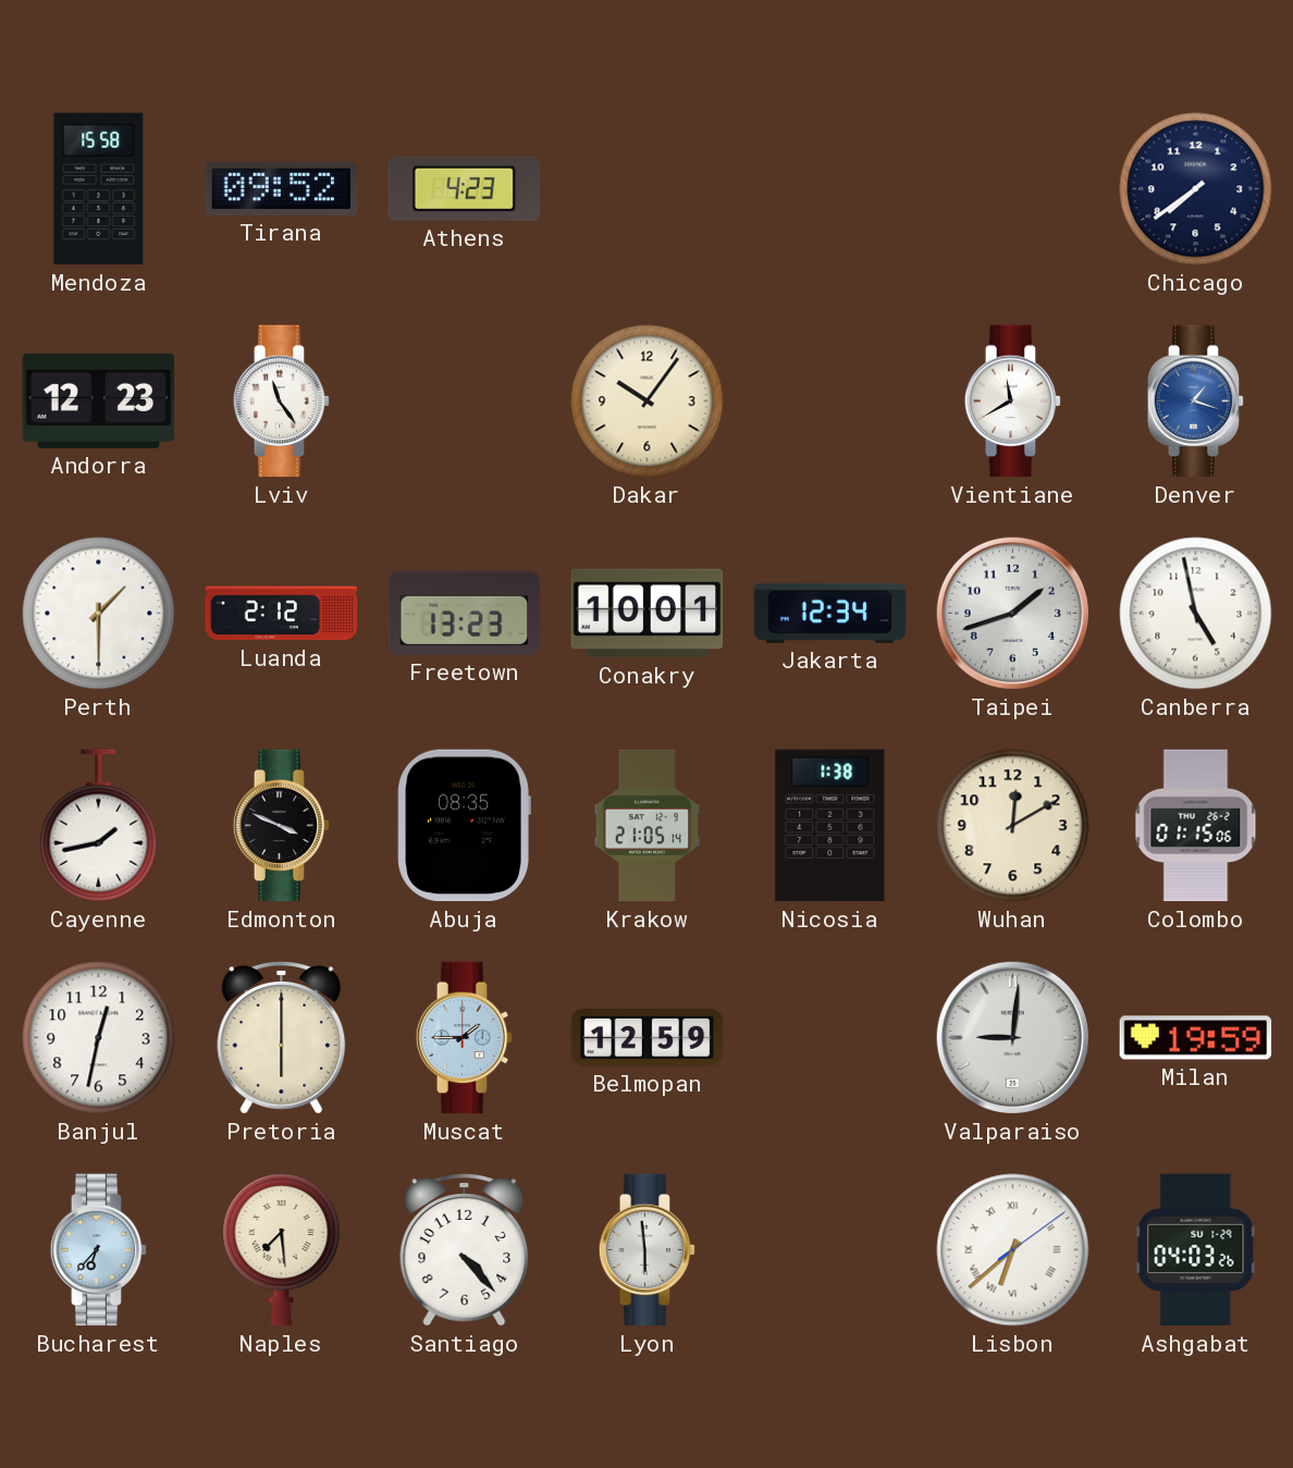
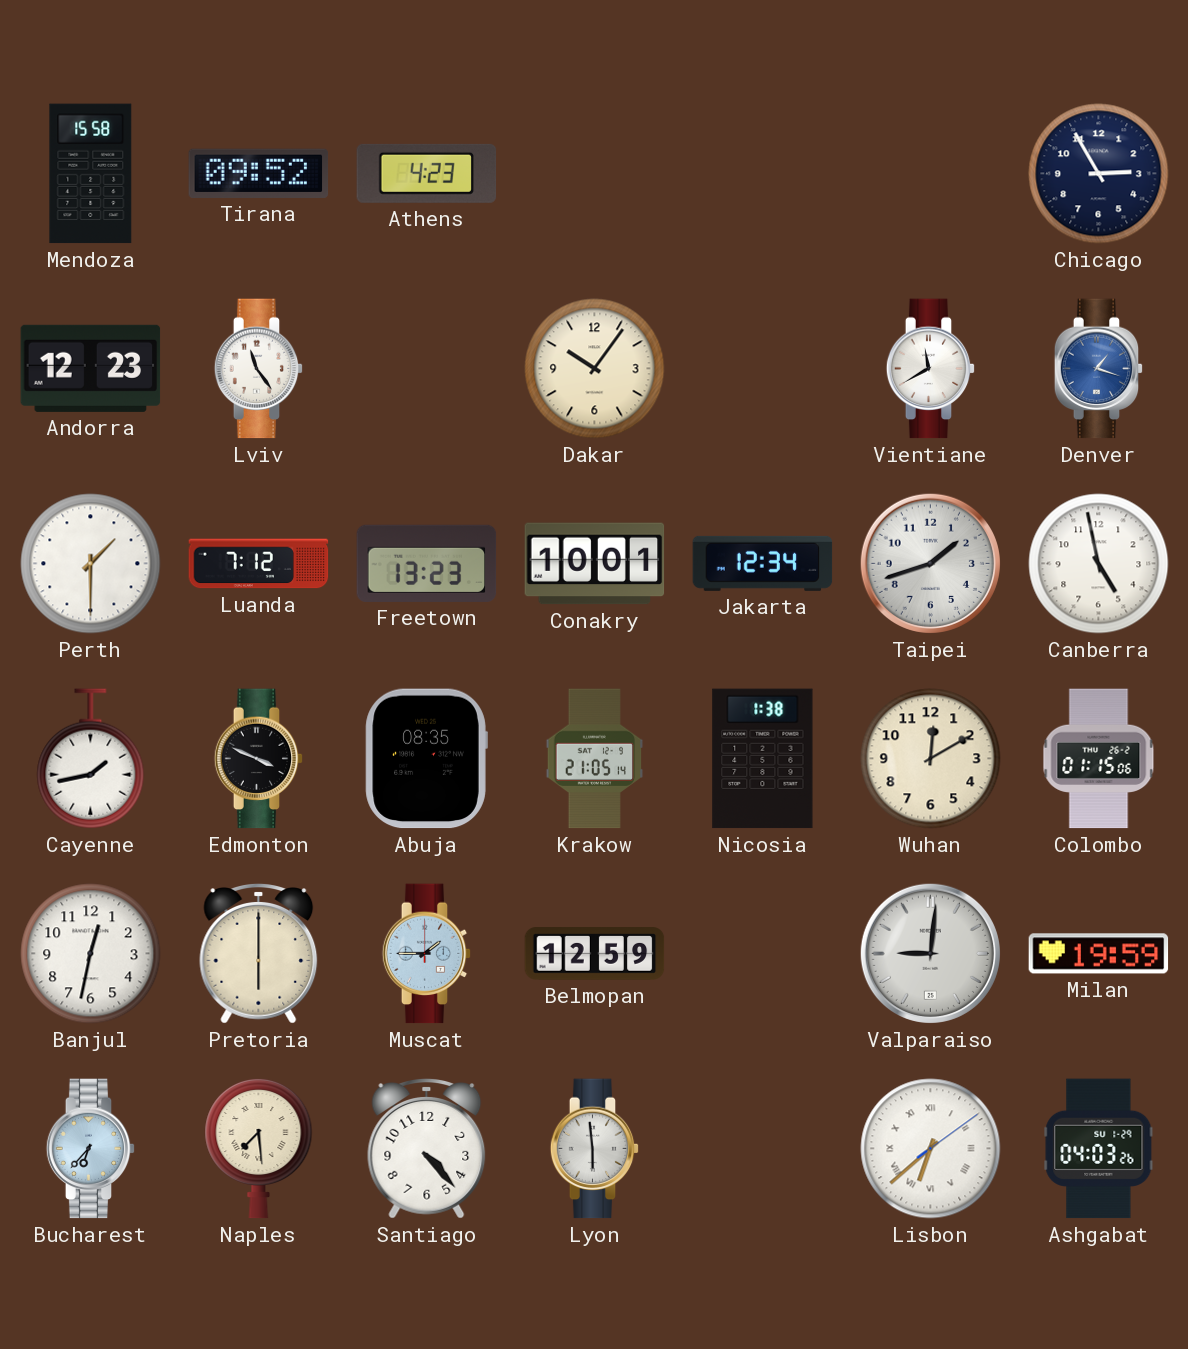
Chicago: 7:39 -> 2:55 (1099, 174)
Luanda: 2:12 -> 7:12 (259, 564)
